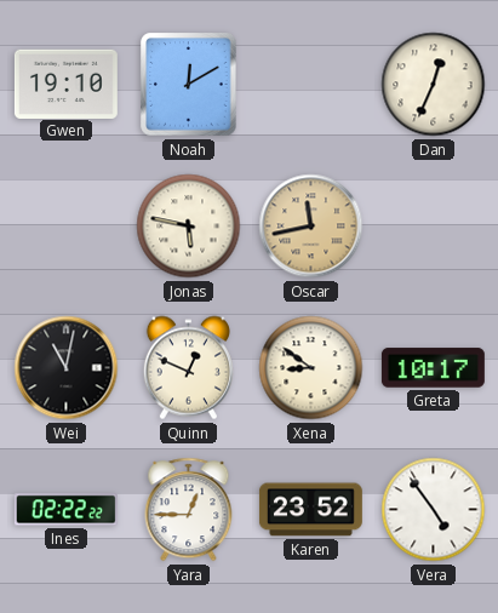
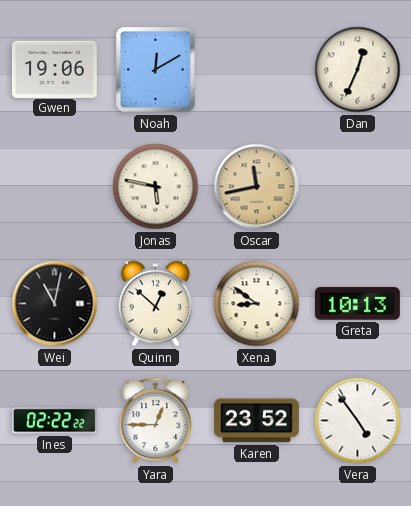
Gwen: 19:10 -> 19:06 (54, 69)
Quinn: 12:49 -> 12:52 (155, 304)
Greta: 10:17 -> 10:13 (357, 304)
